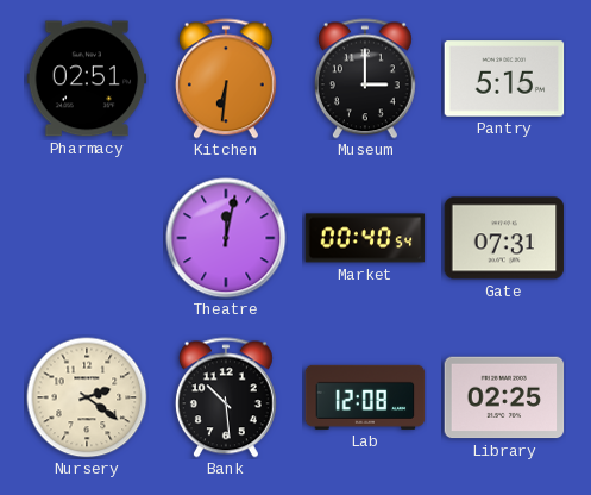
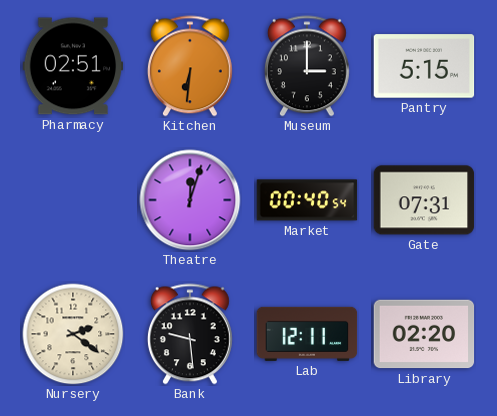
Theatre: 12:02 -> 12:03 (190, 200)
Bank: 10:29 -> 9:29 (190, 334)
Lab: 12:08 -> 12:11 (307, 334)
Library: 02:25 -> 02:20 (424, 334)
